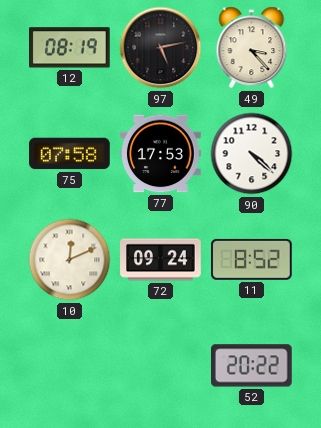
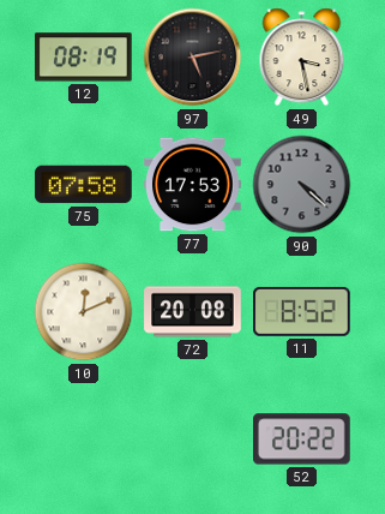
49: 3:23 -> 3:28 (302, 58)
90 dial: white -> grey (302, 185)
72: 09:24 -> 20:08 (193, 312)
